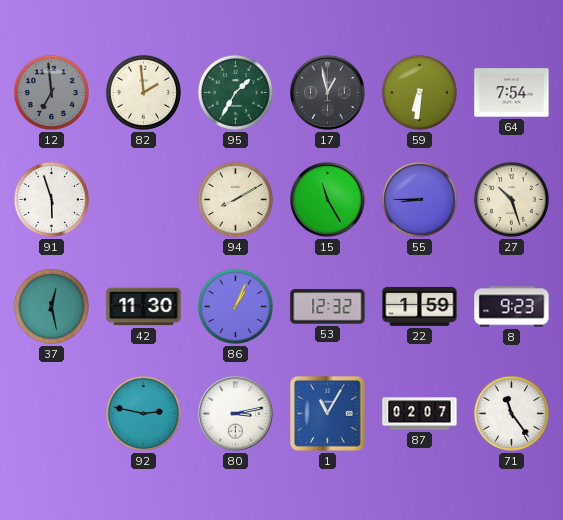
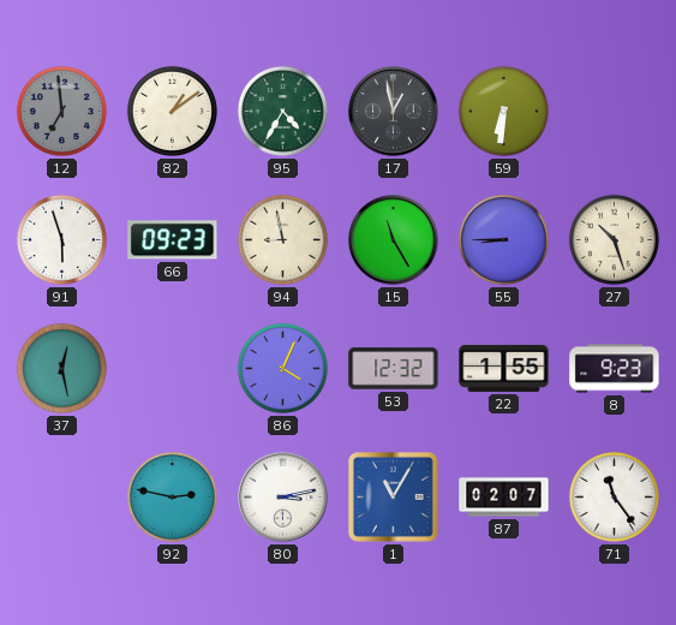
82: 1:59 -> 1:09 (172, 111)
95: 1:35 -> 4:35 (282, 111)
64: 7:54 -> none (512, 93)
66: none -> 09:23 (173, 240)
94: 8:10 -> 8:58 (282, 239)
42: 11:30 -> none (144, 307)
86: 1:04 -> 4:04 (282, 368)
22: 1:59 -> 1:55 (504, 368)
